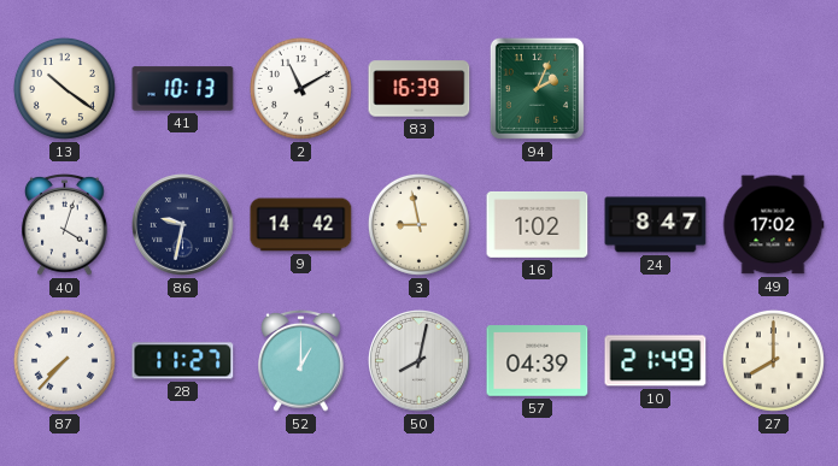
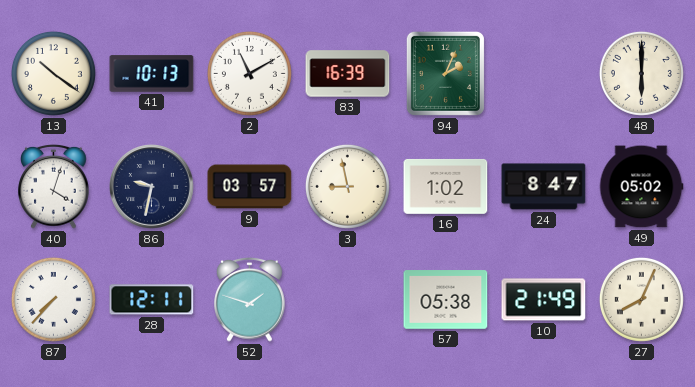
48: none -> 6:00 (641, 73)
9: 14:42 -> 03:57 (250, 187)
49: 17:02 -> 05:02 (641, 187)
28: 11:27 -> 12:11 (152, 300)
52: 1:00 -> 1:48 (250, 299)
50: 8:02 -> none (420, 361)
57: 04:39 -> 05:38 (446, 300)
27: 8:00 -> 8:04 (641, 299)
